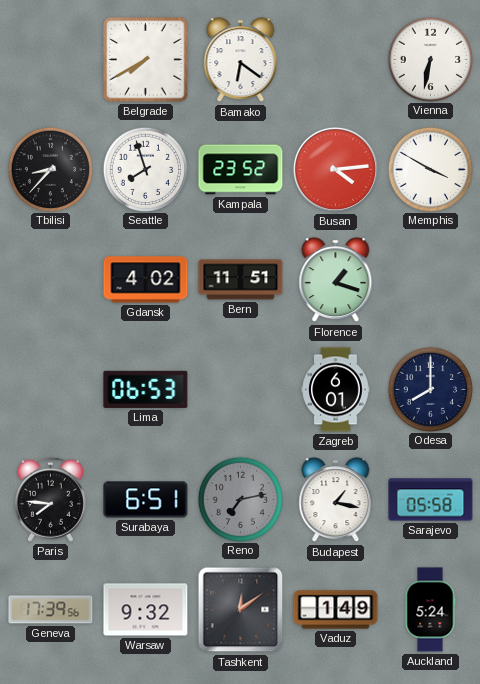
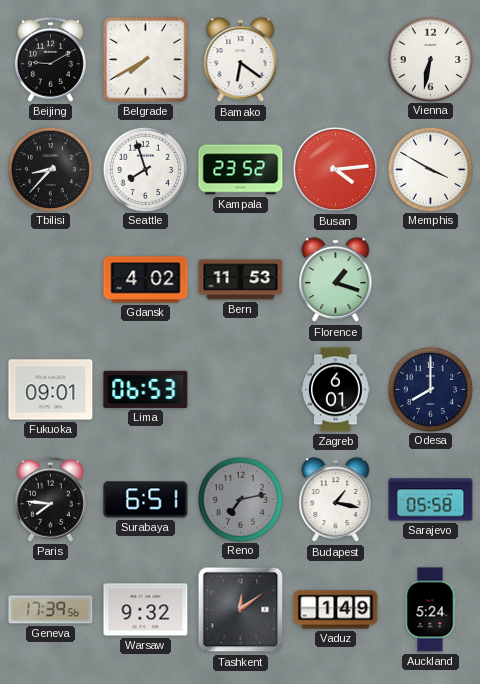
Beijing: none -> 9:10 (50, 59)
Bern: 11:51 -> 11:53 (241, 280)
Fukuoka: none -> 09:01 (51, 390)
